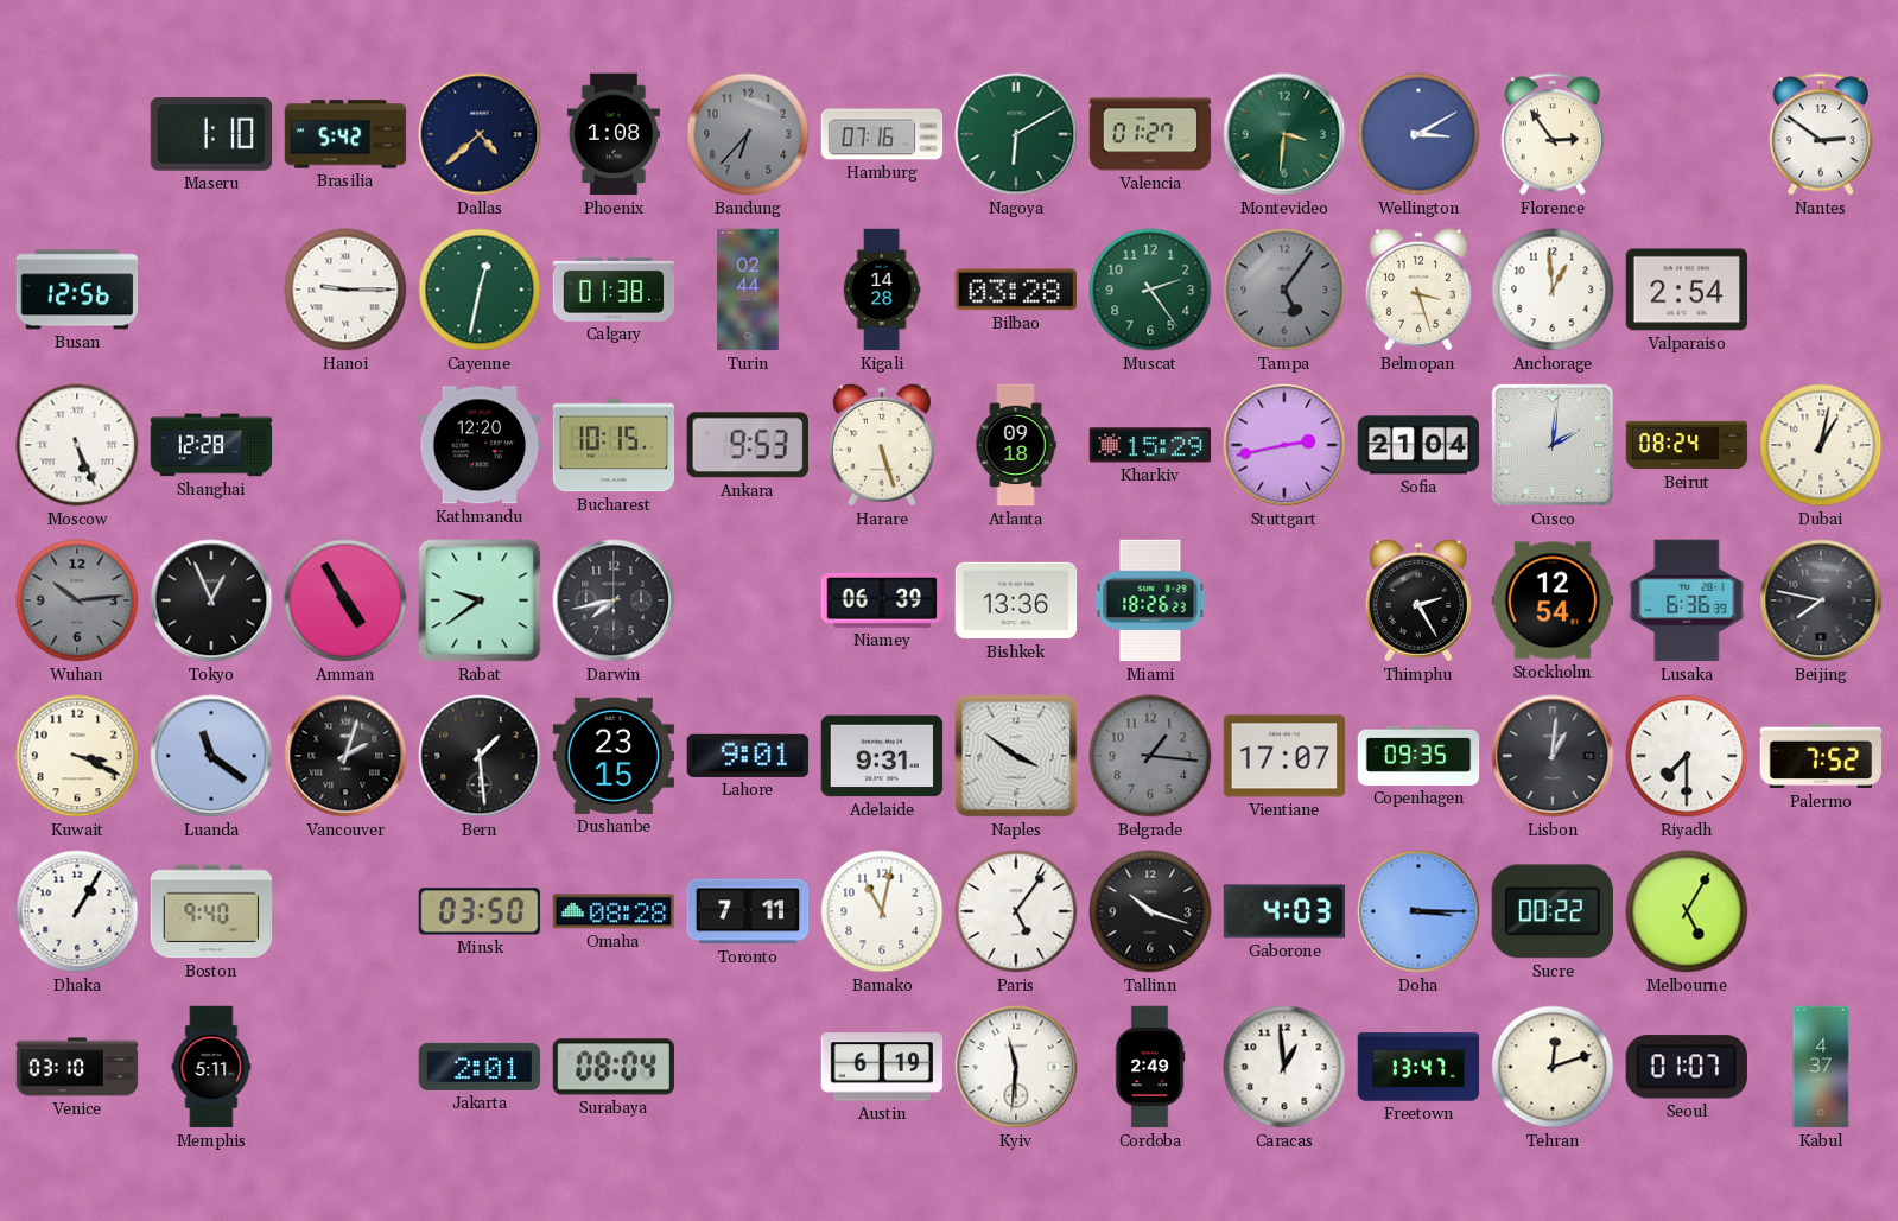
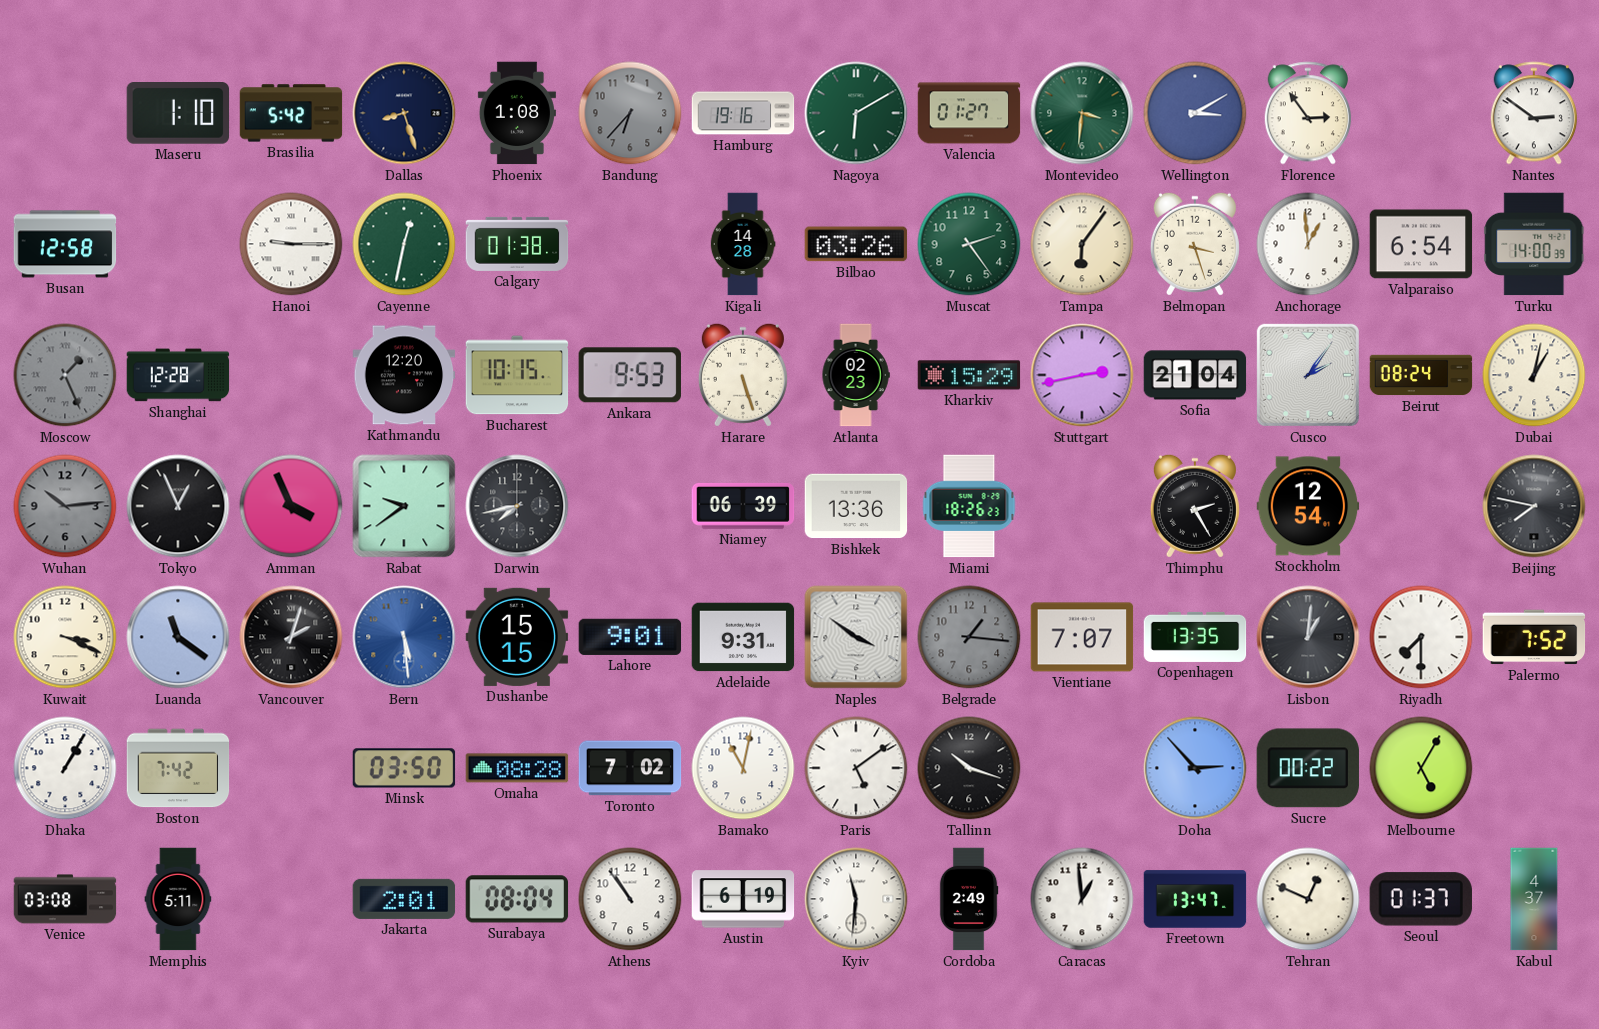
Dallas: 4:38 -> 8:27 (404, 113)
Hamburg: 07:16 -> 19:16 (743, 113)
Busan: 12:56 -> 12:58 (65, 244)
Turin: 02:44 -> none (748, 290)
Bilbao: 03:28 -> 03:26 (856, 244)
Tampa: 5:06 -> 6:06 (1082, 244)
Tampa dial: grey -> cream (1082, 244)
Valparaiso: 2:54 -> 6:54 (1421, 244)
Turku: none -> 14:00 (1534, 244)
Moscow: 5:26 -> 1:26 (65, 375)
Moscow dial: white -> grey (65, 375)
Atlanta: 09:18 -> 02:23 (856, 375)
Cusco: 2:01 -> 2:06 (1308, 375)
Amman: 4:55 -> 3:56 (291, 506)
Lusaka: 6:36 -> none (1687, 600)
Bern: 1:29 -> 5:29 (404, 637)
Bern dial: black -> blue (404, 637)
Dushanbe: 23:15 -> 15:15 (517, 637)
Vientiane: 17:07 -> 7:07 (1082, 637)
Copenhagen: 09:35 -> 13:35 (1195, 637)
Boston: 9:40 -> 7:42 (178, 768)
Toronto: 7:11 -> 7:02 (630, 768)
Paris: 5:06 -> 5:09 (856, 768)
Gaborone: 4:03 -> none (1284, 911)
Doha: 3:15 -> 2:53 (1195, 768)
Venice: 03:10 -> 03:08 (65, 899)
Athens: none -> 10:54 (630, 899)
Tehran: 12:12 -> 12:49 (1308, 899)
Seoul: 01:07 -> 01:37 (1421, 899)
